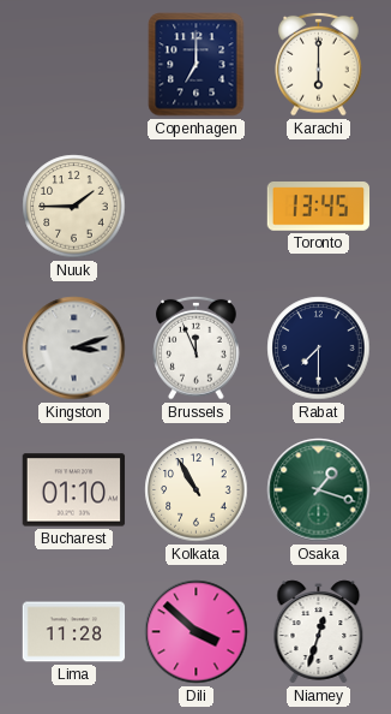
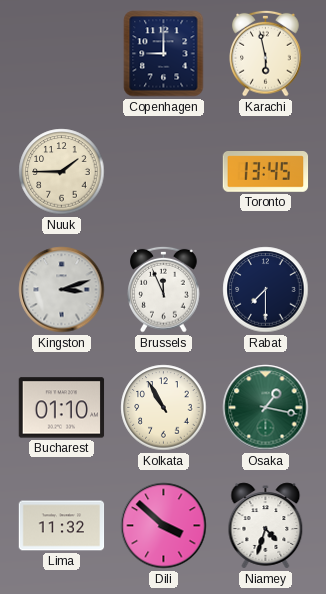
Copenhagen: 7:00 -> 9:00 (164, 54)
Karachi: 6:00 -> 5:58 (266, 53)
Osaka: 1:18 -> 1:17 (266, 408)
Lima: 11:28 -> 11:32 (62, 526)
Niamey: 12:33 -> 4:33 (266, 526)
